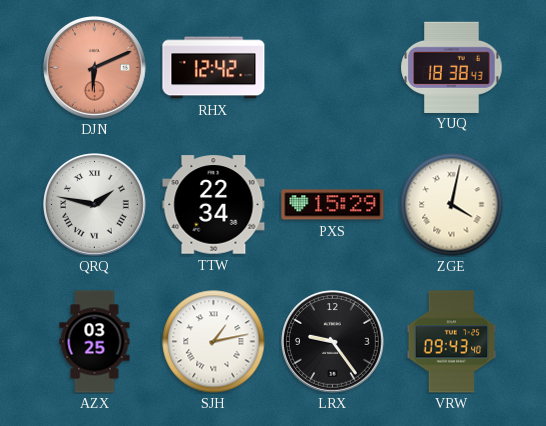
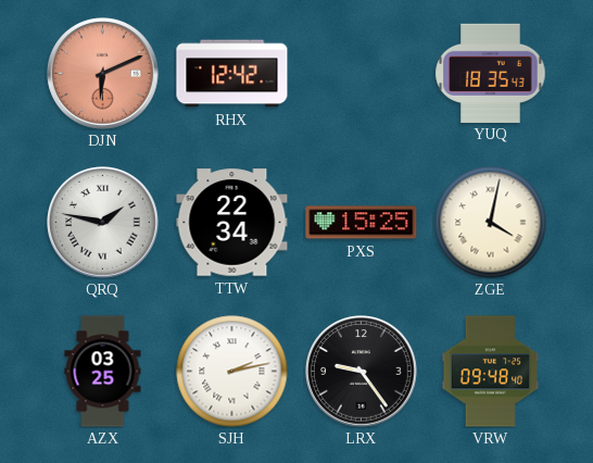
YUQ: 18:38 -> 18:35 (491, 73)
PXS: 15:29 -> 15:25 (362, 223)
SJH: 1:13 -> 2:13 (232, 372)
VRW: 09:43 -> 09:48 (491, 372)
